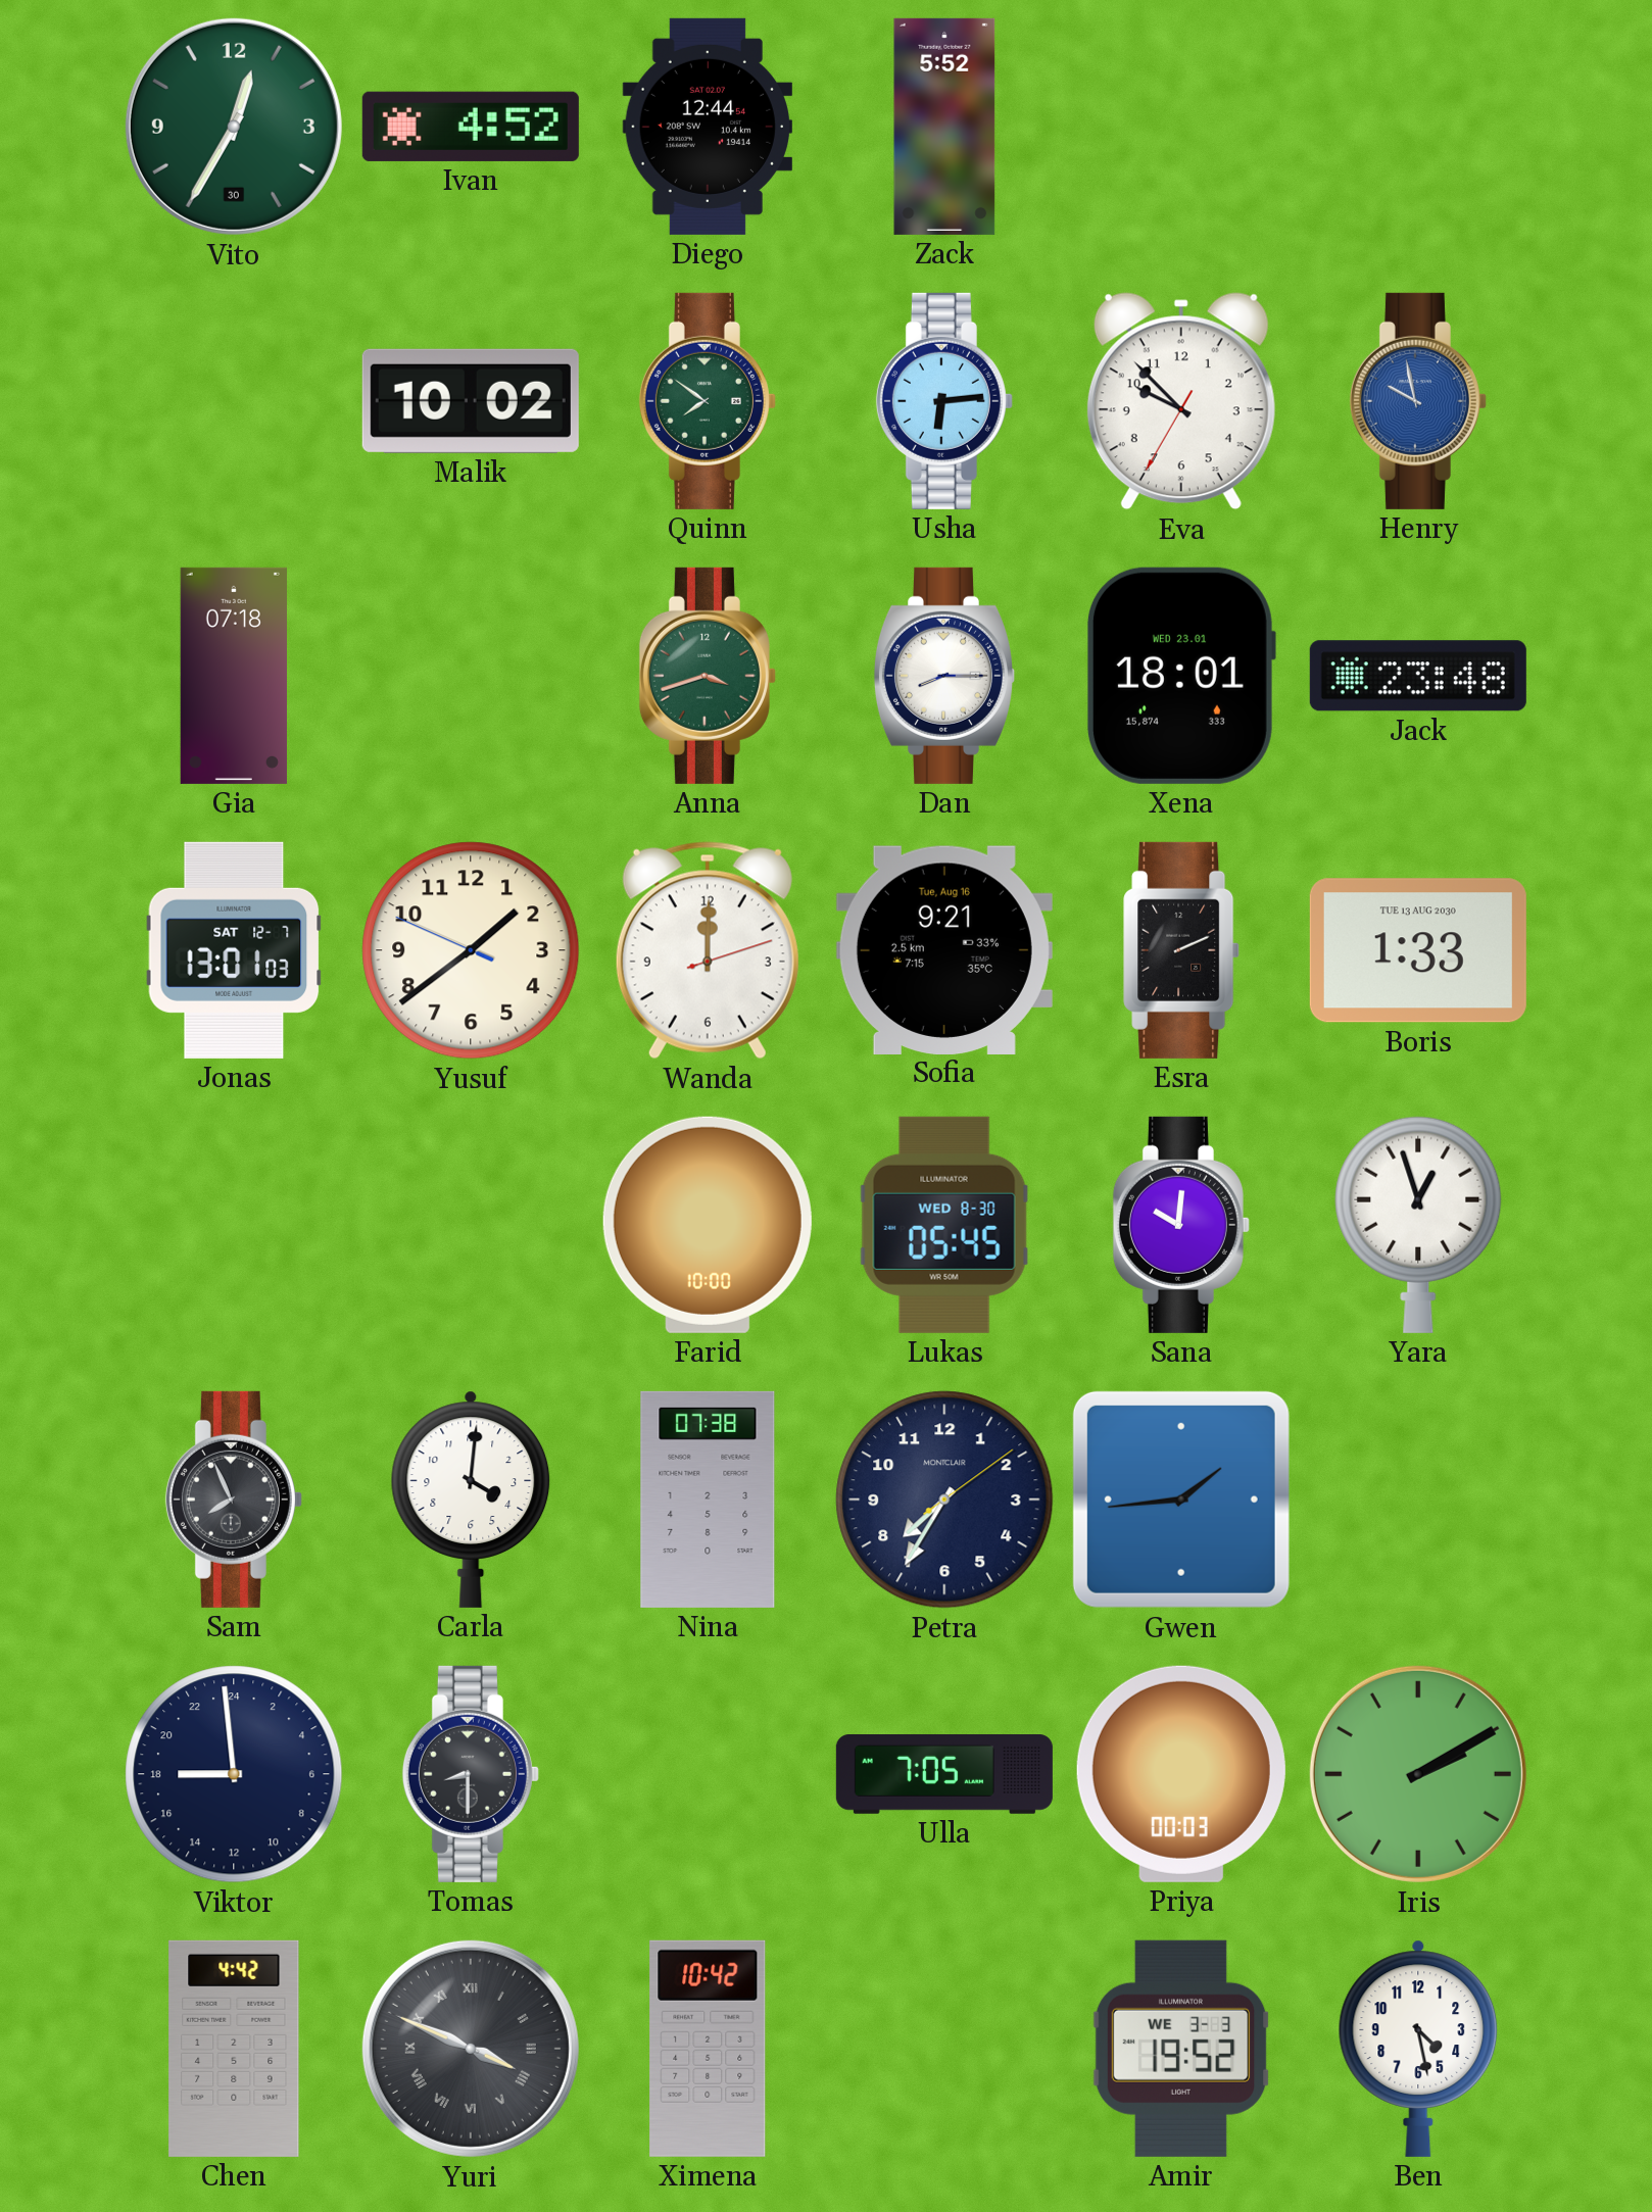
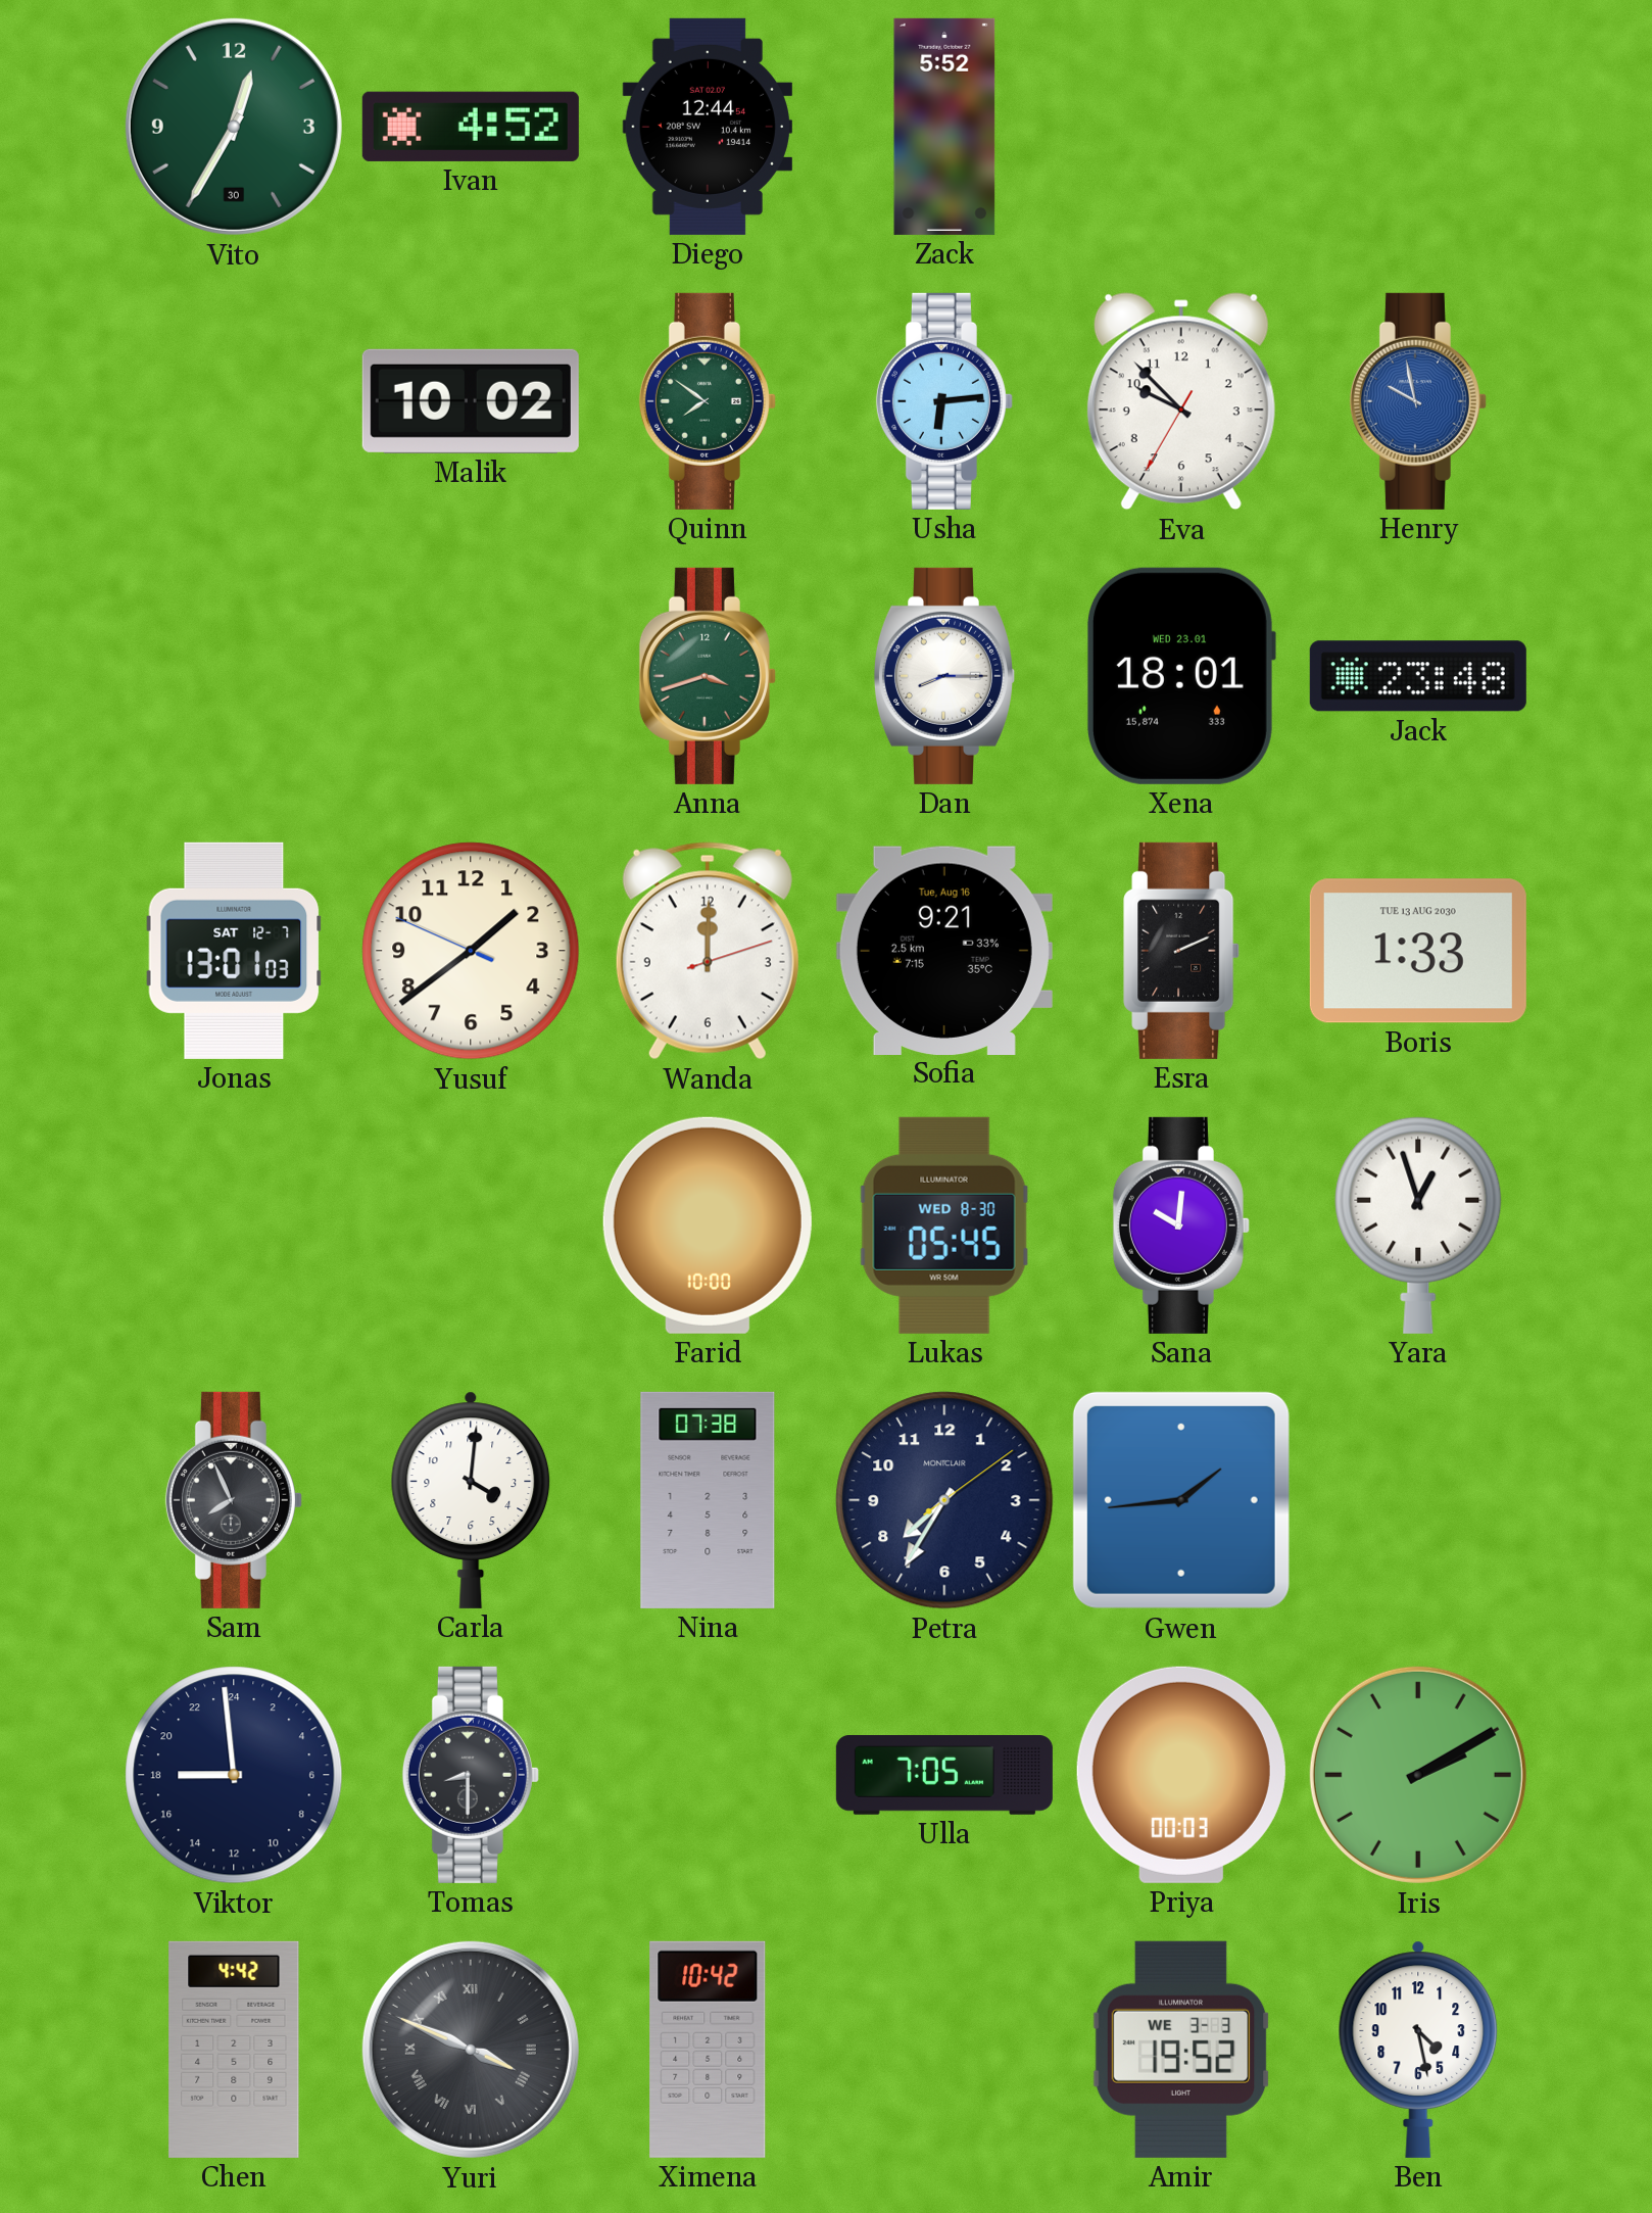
Gia: 07:18 -> none (234, 676)
